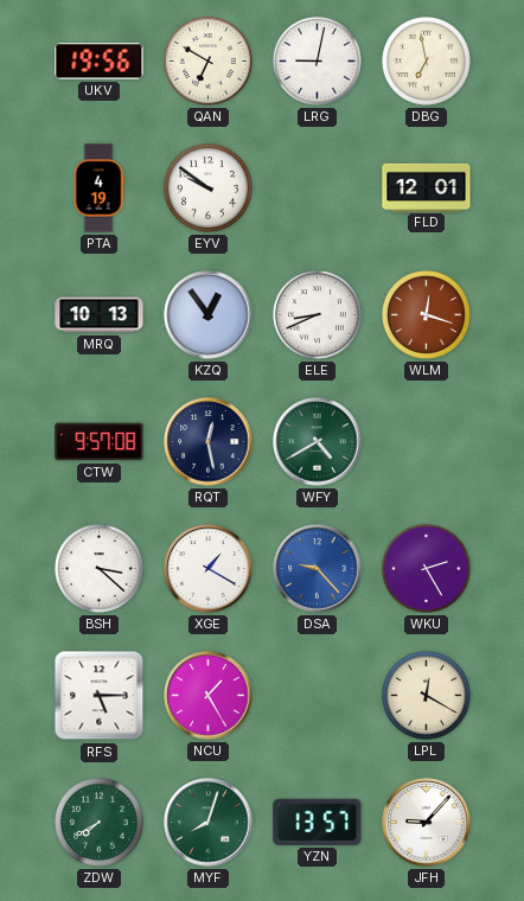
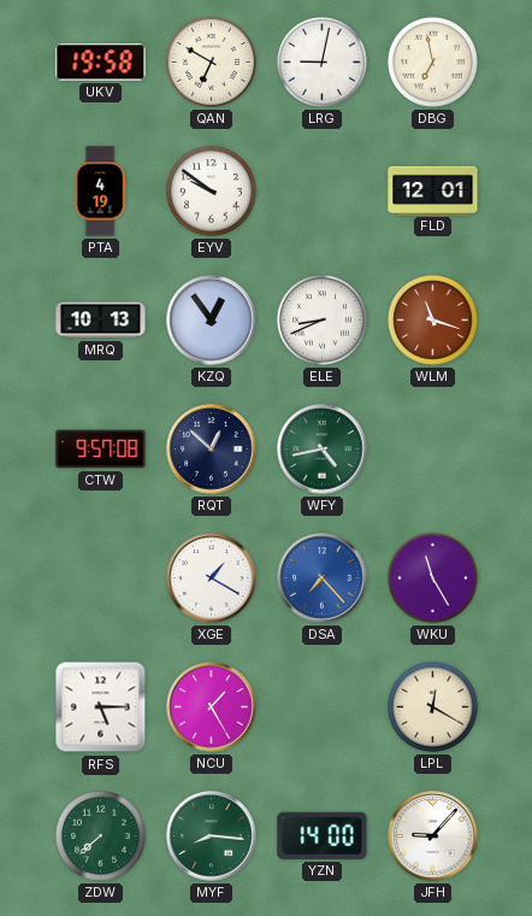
UKV: 19:56 -> 19:58 (101, 63)
WLM: 12:18 -> 11:18 (432, 319)
RQT: 12:28 -> 12:52 (212, 450)
WFY: 4:40 -> 4:43 (323, 450)
BSH: 3:22 -> none (98, 568)
DSA: 9:23 -> 7:23 (323, 579)
WKU: 2:25 -> 11:25 (432, 577)
ZDW: 7:40 -> 7:38 (100, 835)
MYF: 8:03 -> 8:16 (212, 836)
YZN: 13:57 -> 14:00 (323, 835)
